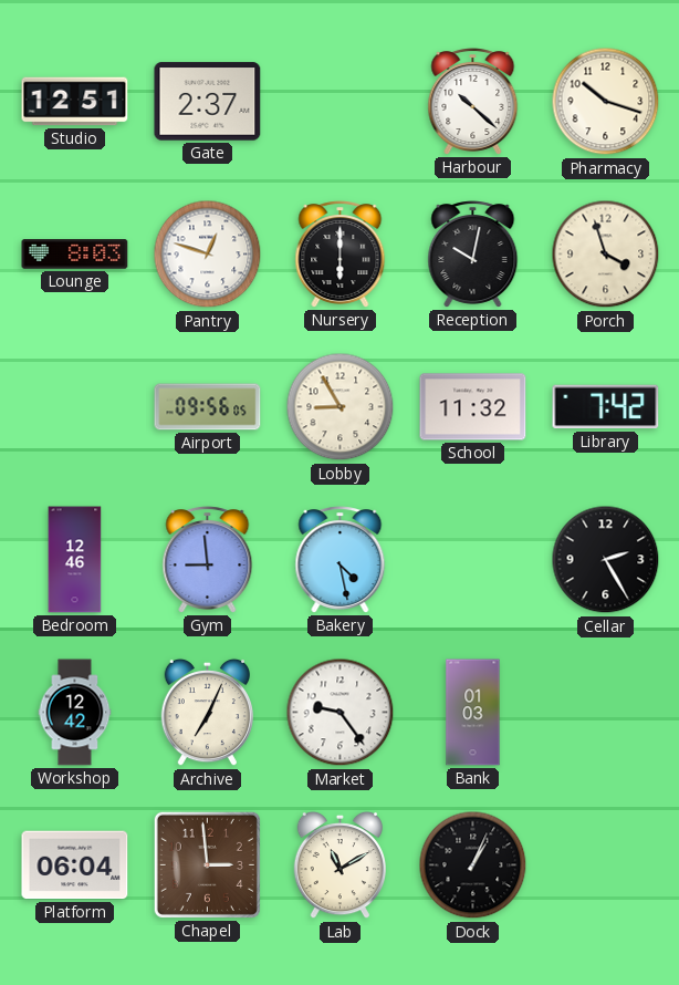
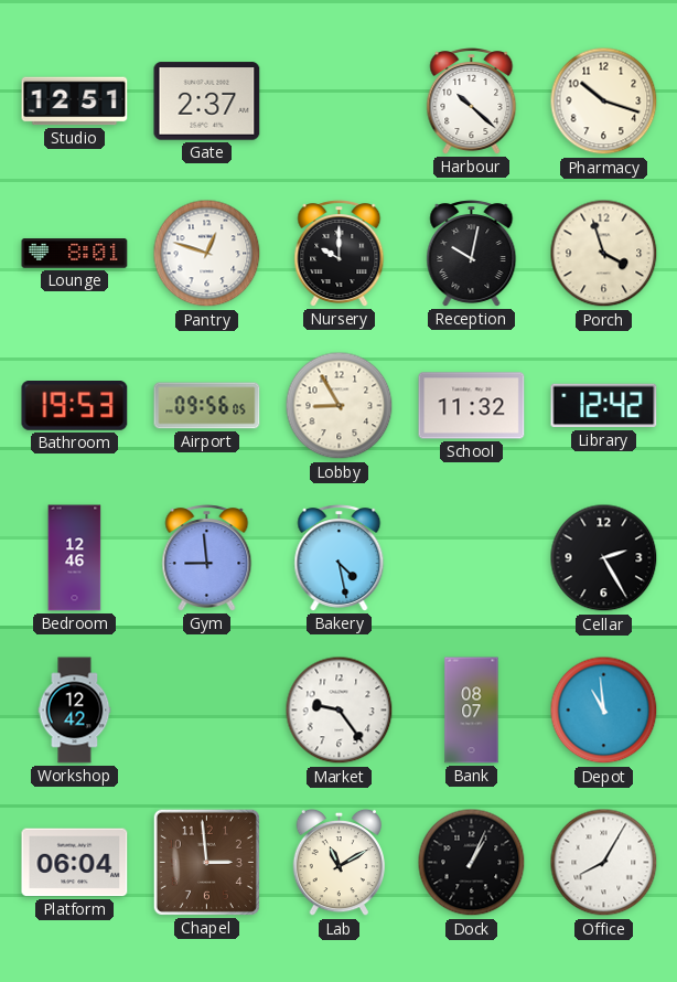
Lounge: 8:03 -> 8:01 (75, 254)
Nursery: 6:00 -> 10:00 (340, 254)
Bathroom: none -> 19:53 (75, 406)
Library: 7:42 -> 12:42 (604, 406)
Archive: 7:04 -> none (207, 713)
Bank: 01:03 -> 08:07 (472, 711)
Depot: none -> 10:59 (604, 711)
Office: none -> 8:05 (604, 863)
